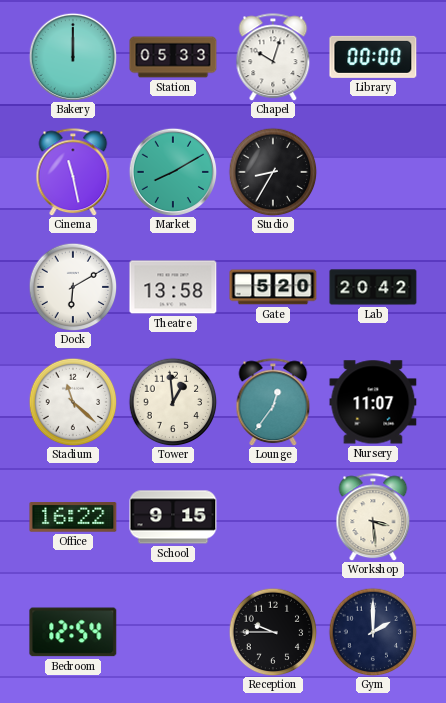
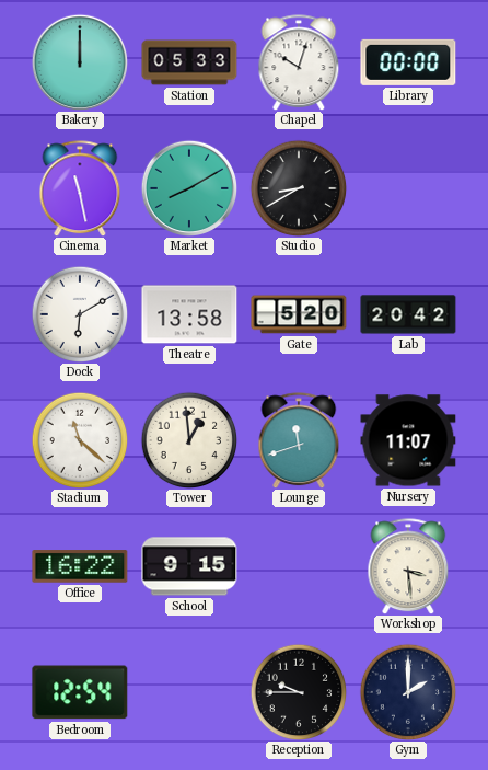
Studio: 8:35 -> 8:40 (299, 188)
Lounge: 12:36 -> 11:42 (299, 440)
